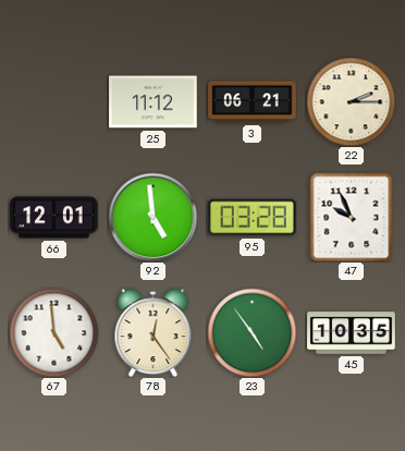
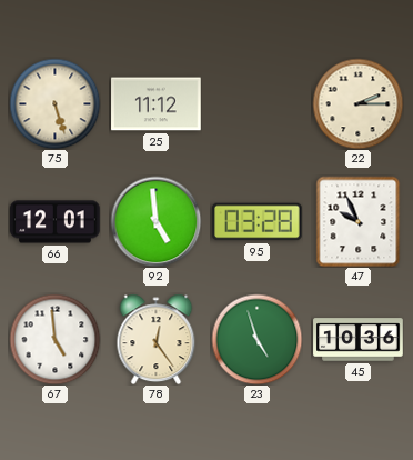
75: none -> 5:27 (54, 103)
3: 06:21 -> none (253, 102)
23: 4:54 -> 4:57 (256, 339)
45: 10:35 -> 10:36 (359, 340)
